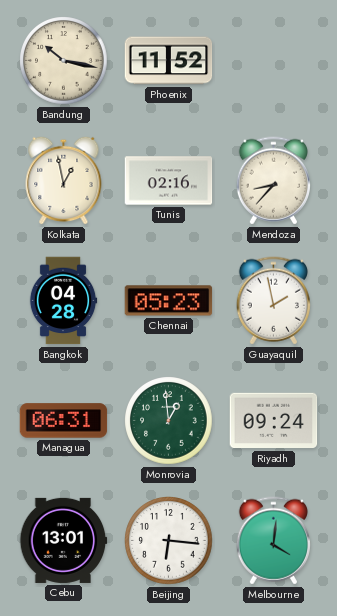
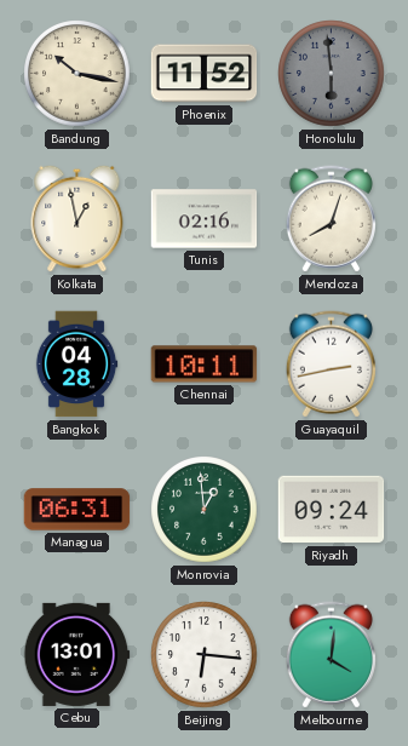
Honolulu: none -> 5:59 (332, 74)
Mendoza: 8:37 -> 8:03 (331, 219)
Chennai: 05:23 -> 10:11 (205, 365)
Guayaquil: 1:58 -> 2:43 (331, 365)
